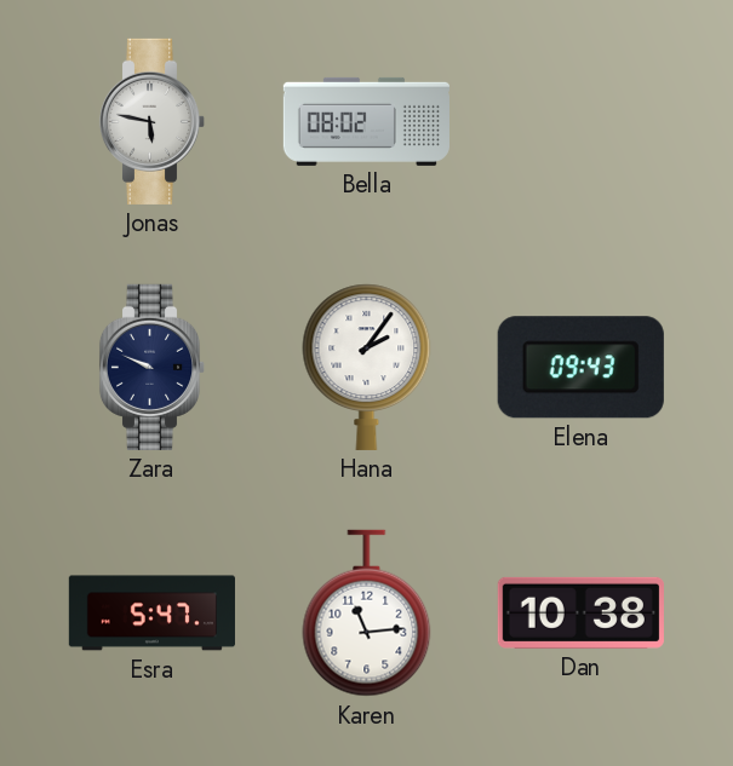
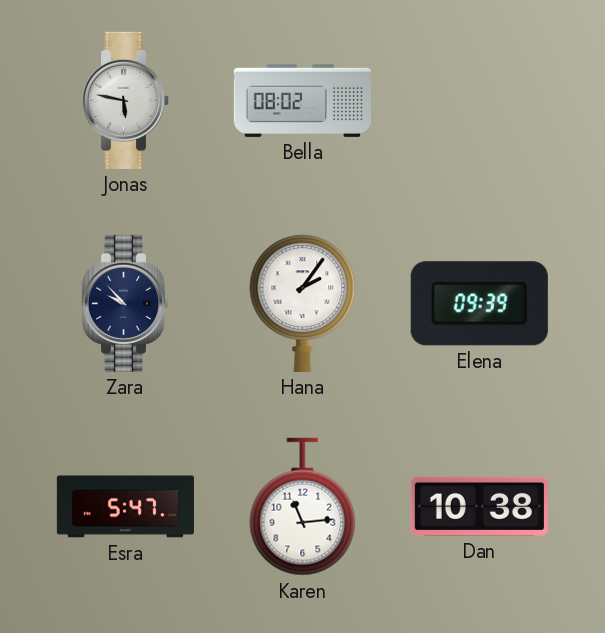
Zara: 9:49 -> 9:53 (126, 303)
Elena: 09:43 -> 09:39 (479, 304)
